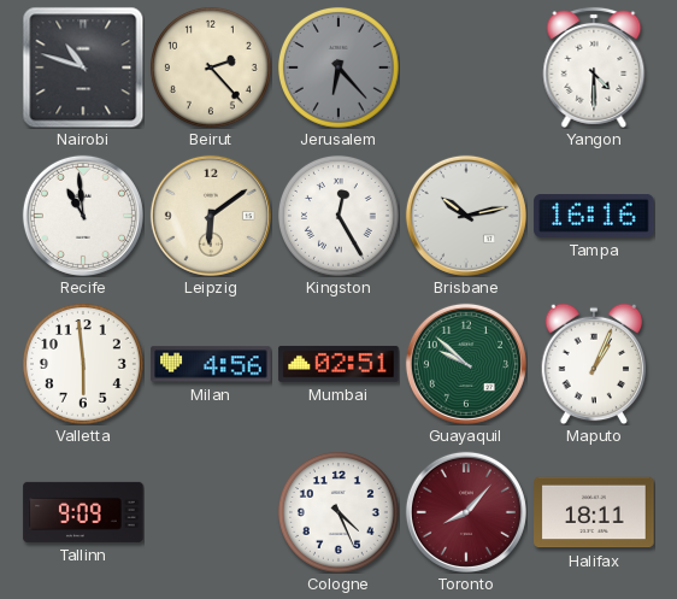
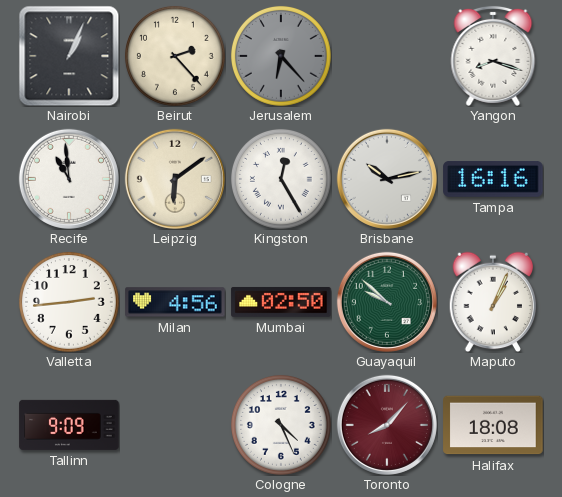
Nairobi: 10:48 -> 1:04 (69, 56)
Yangon: 4:30 -> 8:18 (493, 56)
Valletta: 5:59 -> 2:44 (69, 302)
Mumbai: 02:51 -> 02:50 (281, 302)
Halifax: 18:11 -> 18:08 (493, 425)
